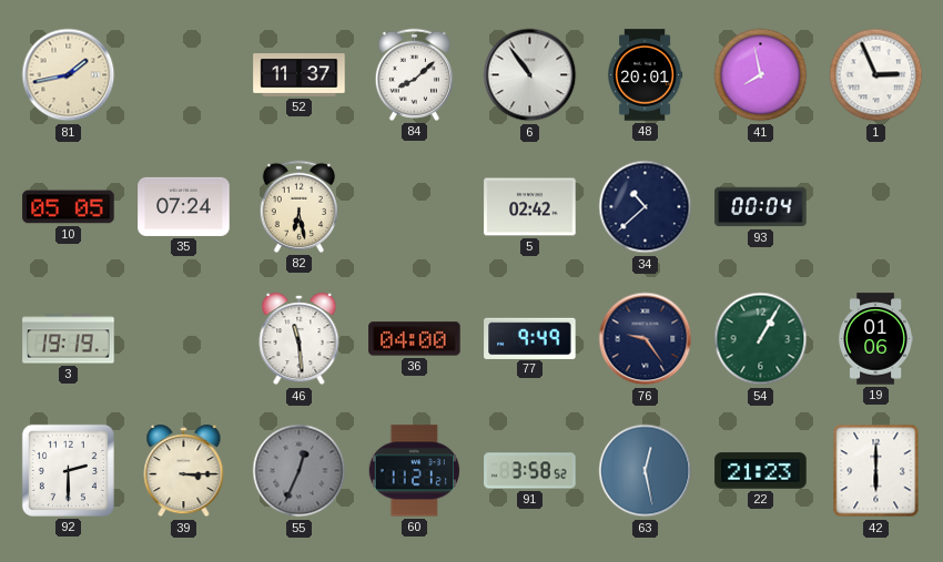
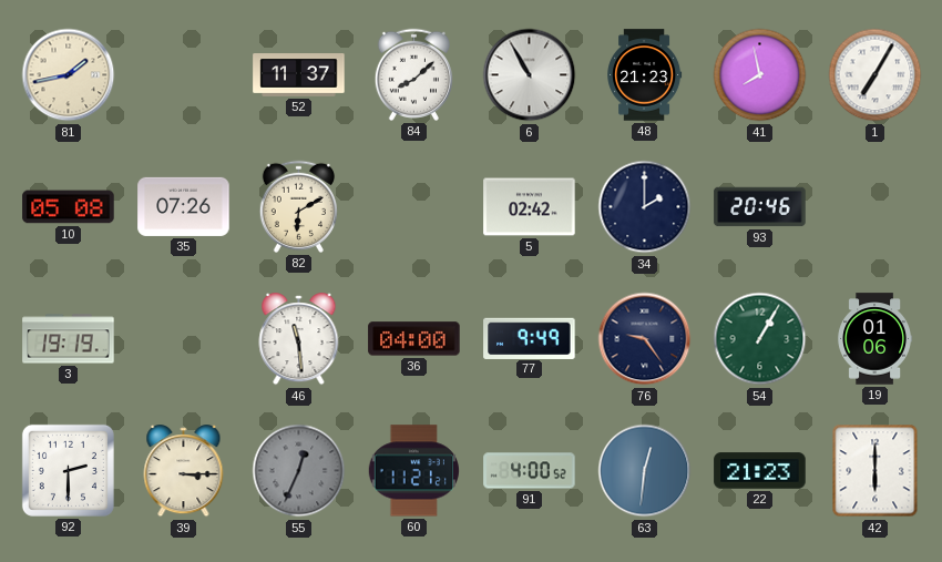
6: 10:54 -> 10:55 (530, 75)
48: 20:01 -> 21:23 (645, 75)
1: 2:56 -> 7:05 (876, 75)
10: 05:05 -> 05:08 (69, 207)
35: 07:24 -> 07:26 (184, 206)
82: 6:28 -> 6:10 (298, 206)
34: 10:38 -> 2:00 (645, 207)
93: 00:04 -> 20:46 (760, 207)
91: 3:58 -> 4:00 (530, 471)
63: 12:28 -> 12:31 (645, 471)
